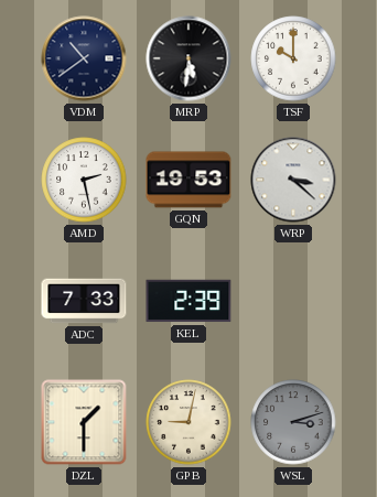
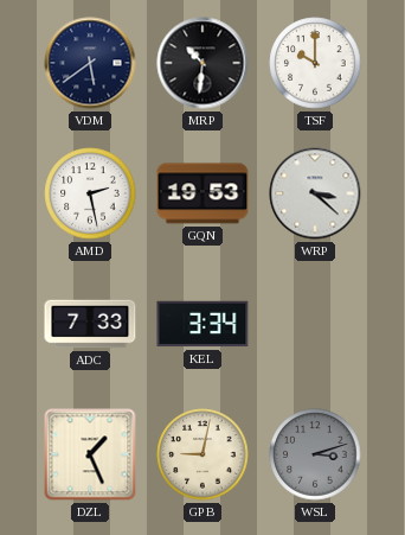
VDM: 10:39 -> 5:39 (90, 63)
MRP: 5:31 -> 10:31 (202, 63)
KEL: 2:39 -> 3:34 (202, 324)
DZL: 1:30 -> 1:26 (90, 454)
